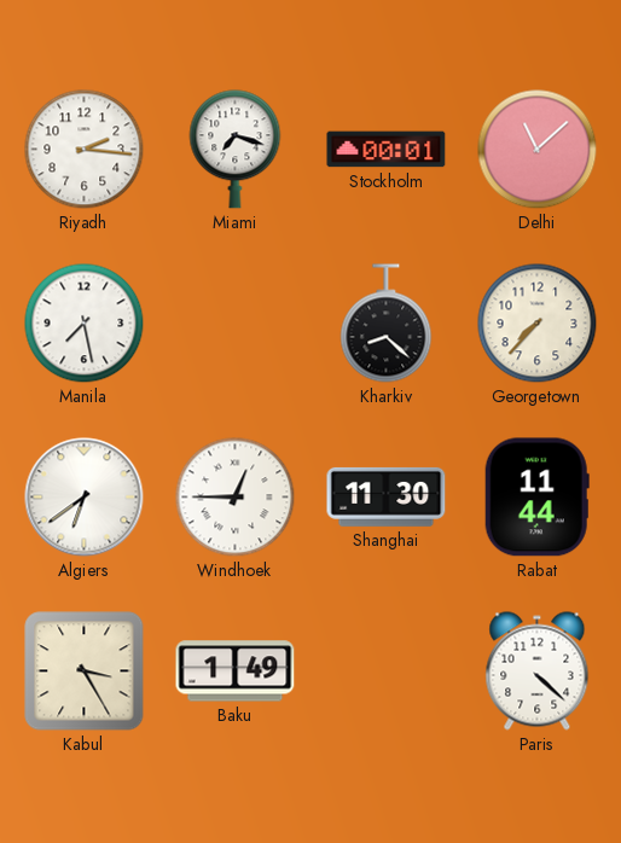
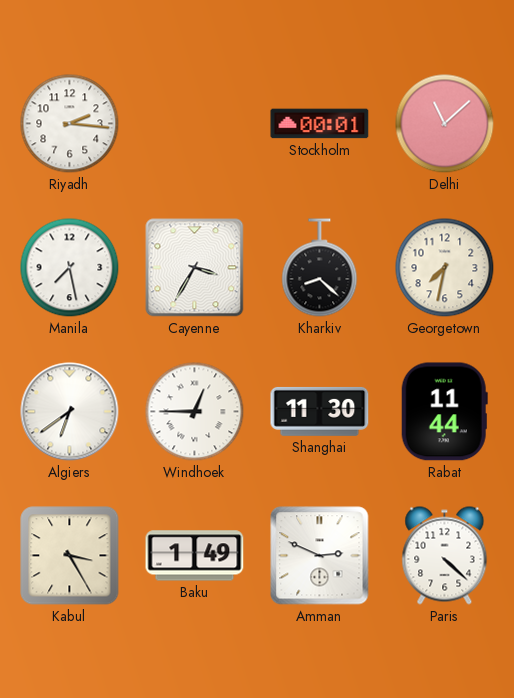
Miami: 7:18 -> none (236, 150)
Cayenne: none -> 3:35 (195, 268)
Georgetown: 7:37 -> 7:32 (445, 268)
Amman: none -> 2:49 (320, 556)
